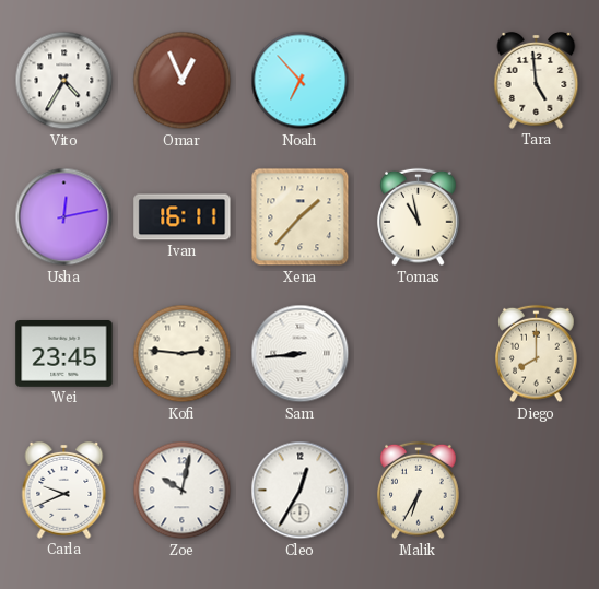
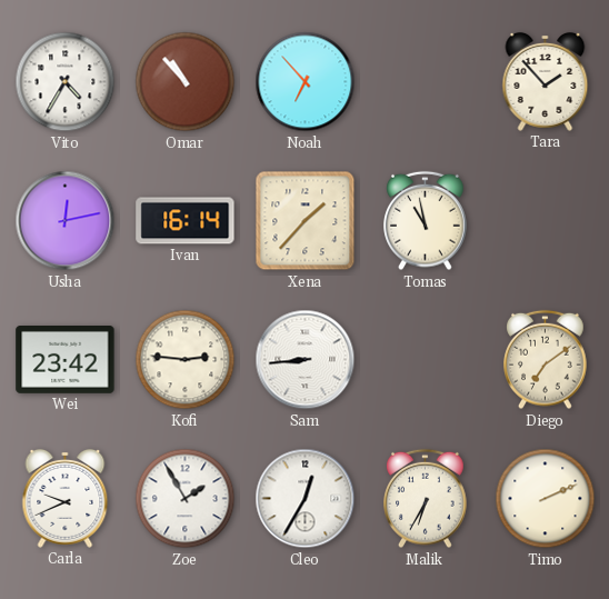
Omar: 12:56 -> 10:53 (186, 82)
Tara: 4:59 -> 1:53 (546, 81)
Ivan: 16:11 -> 16:14 (186, 221)
Wei: 23:45 -> 23:42 (66, 360)
Diego: 8:00 -> 7:09 (546, 360)
Zoe: 10:02 -> 1:55 (186, 499)
Timo: none -> 2:11 (546, 499)
